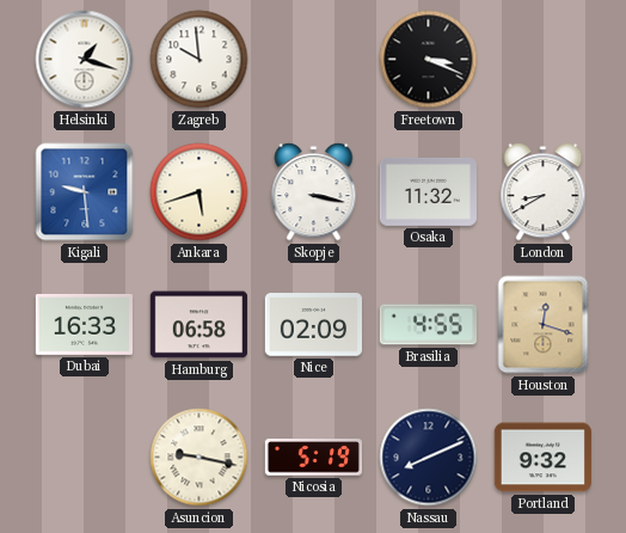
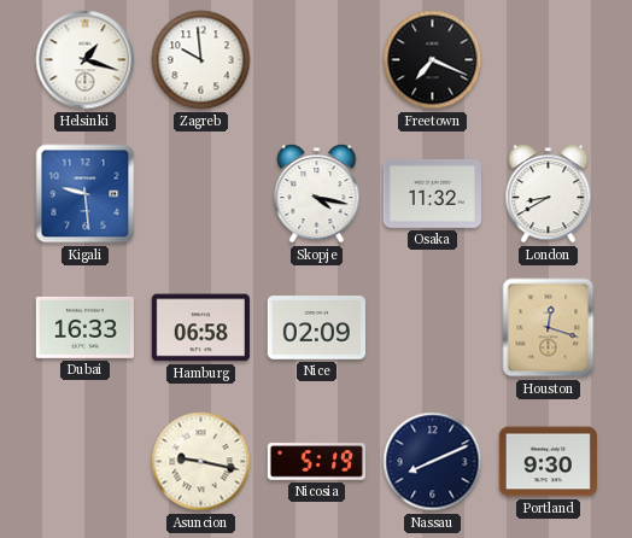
Freetown: 3:19 -> 7:19 (433, 60)
Ankara: 5:42 -> none (200, 192)
Skopje: 3:17 -> 4:17 (317, 194)
Brasilia: 4:55 -> none (428, 325)
Portland: 9:32 -> 9:30 (548, 462)
